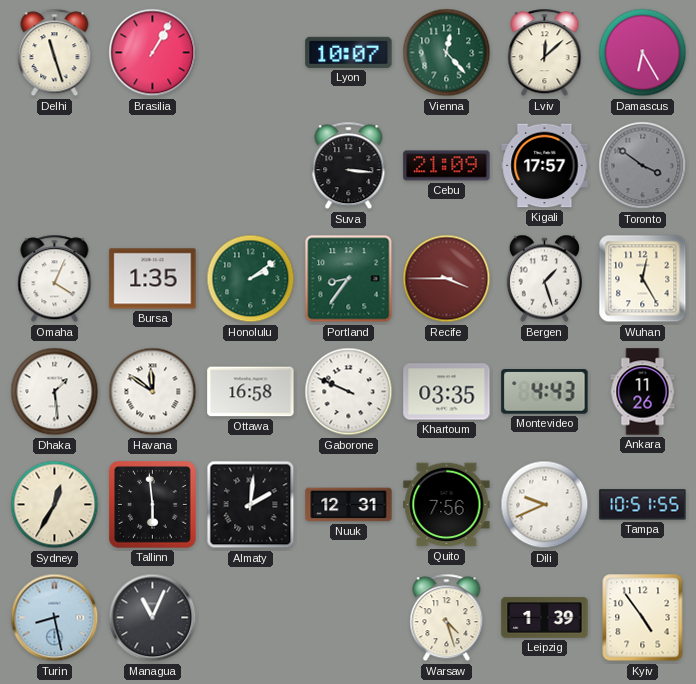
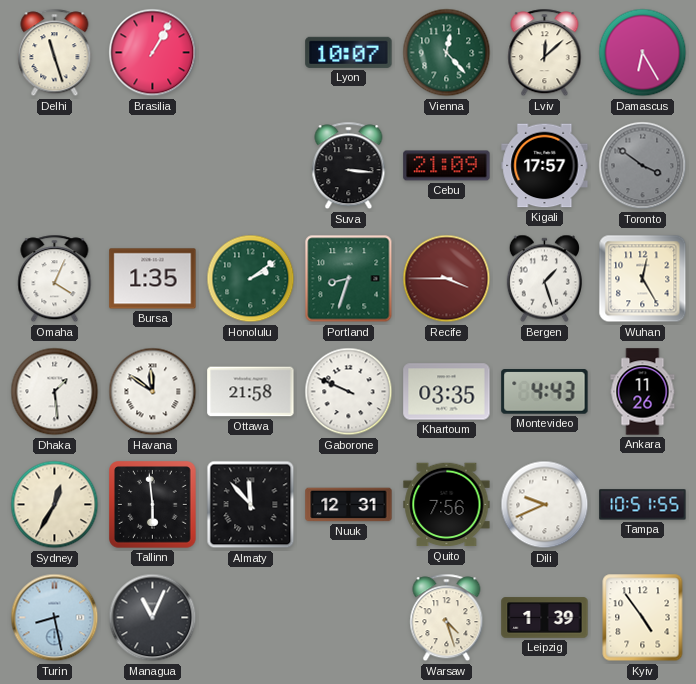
Portland: 8:36 -> 8:33 (349, 279)
Ottawa: 16:58 -> 21:58 (251, 392)
Almaty: 2:01 -> 11:53 (251, 505)
